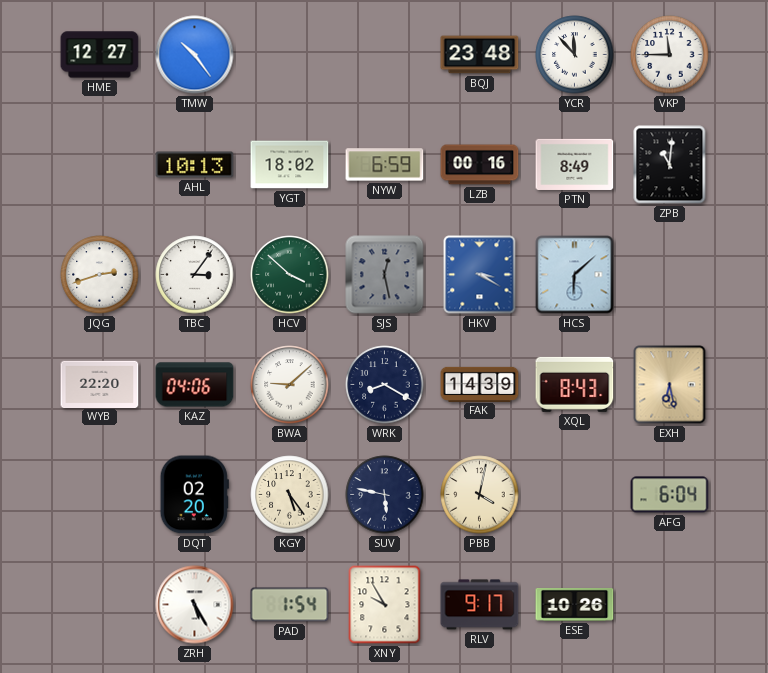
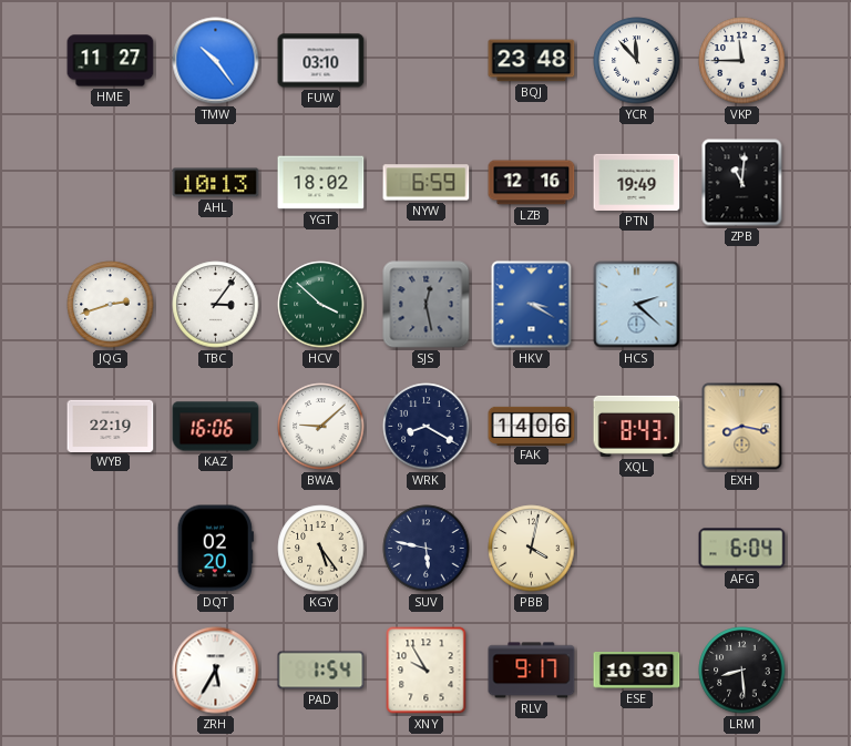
HME: 12:27 -> 11:27 (111, 61)
FUW: none -> 03:10 (321, 61)
LZB: 00:16 -> 12:16 (532, 183)
PTN: 8:49 -> 19:49 (637, 182)
HCS: 6:08 -> 2:22 (637, 305)
WYB: 22:20 -> 22:19 (111, 426)
KAZ: 04:06 -> 16:06 (216, 427)
FAK: 14:39 -> 14:06 (532, 426)
EXH: 6:28 -> 8:17 (742, 427)
ZRH: 5:25 -> 5:35 (216, 671)
ESE: 10:26 -> 10:30 (637, 671)
LRM: none -> 8:29 (742, 671)
